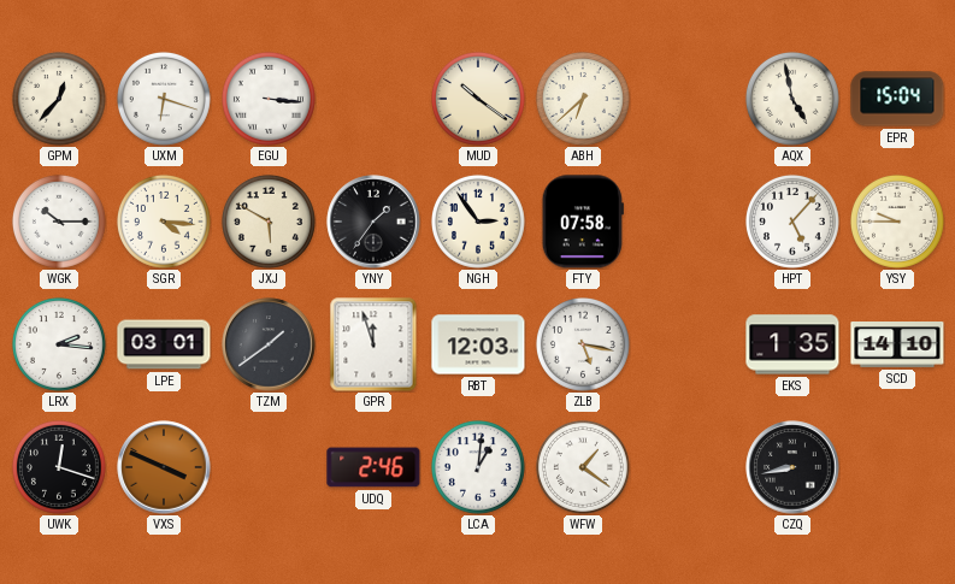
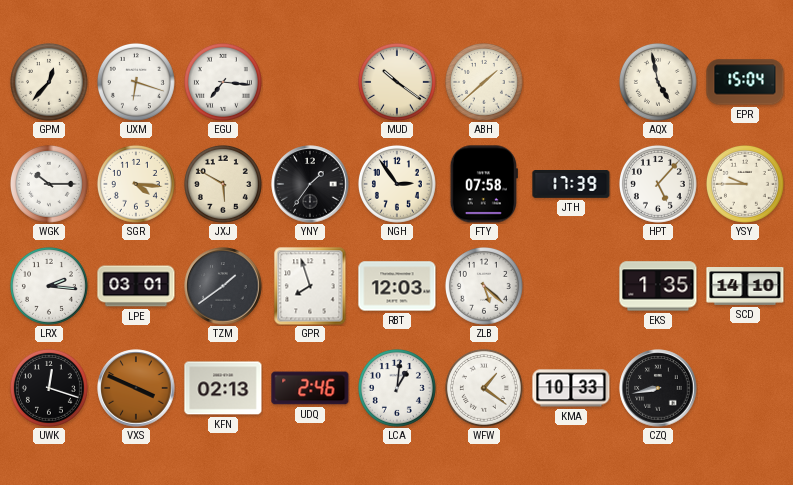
EGU: 3:16 -> 7:16 (223, 82)
ABH: 6:38 -> 1:38 (484, 82)
JTH: none -> 17:39 (571, 185)
GPR: 11:57 -> 7:57 (310, 286)
ZLB: 5:17 -> 5:22 (484, 286)
KFN: none -> 02:13 (223, 388)
KMA: none -> 10:33 (571, 388)
